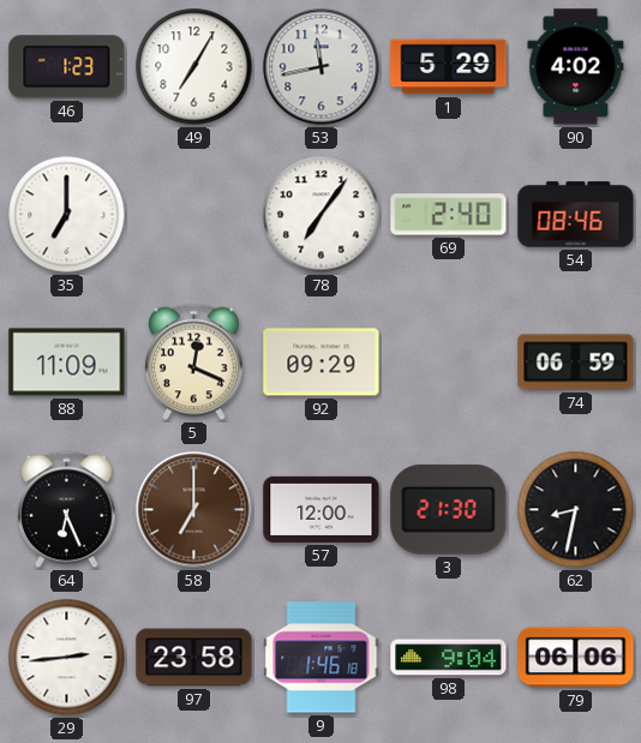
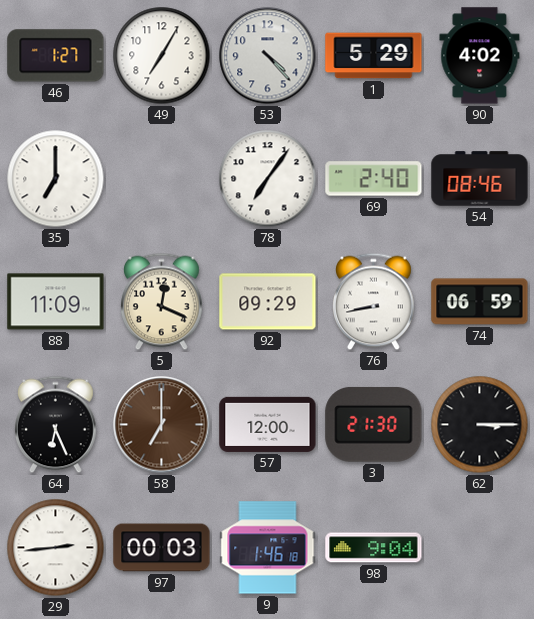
46: 1:23 -> 1:27 (56, 56)
53: 11:43 -> 4:23 (268, 56)
76: none -> 8:43 (374, 302)
62: 8:32 -> 3:15 (480, 425)
97: 23:58 -> 00:03 (162, 548)
79: 06:06 -> none (576, 658)
